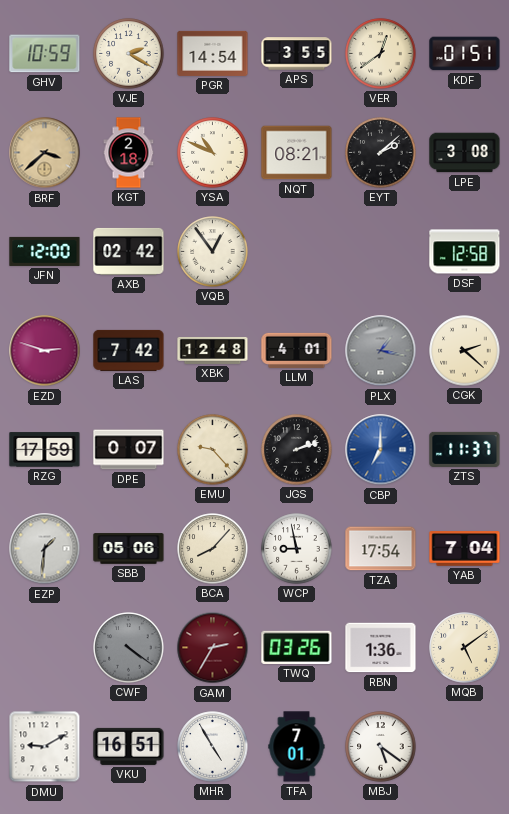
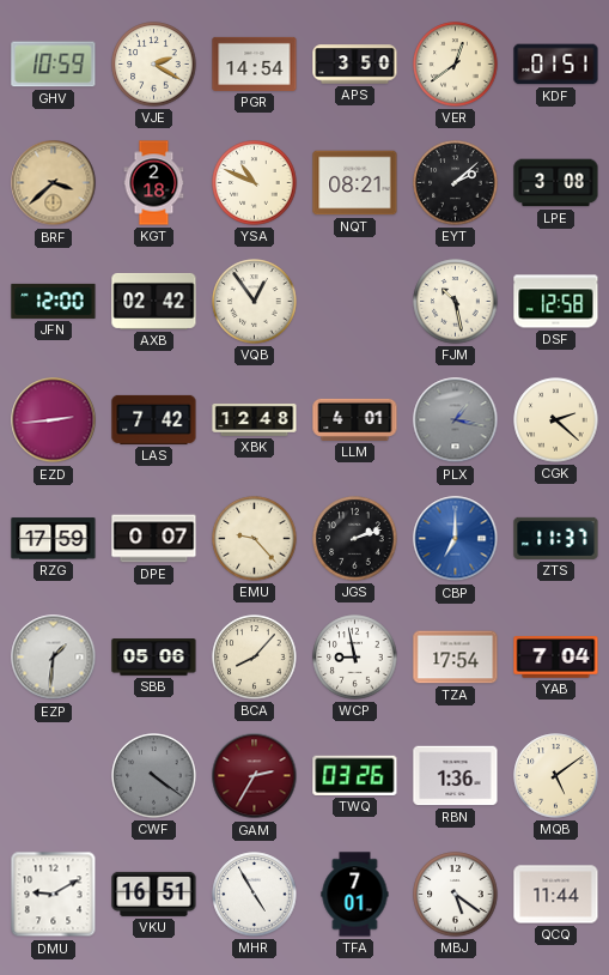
APS: 3:55 -> 3:50 (355, 65)
FJM: none -> 10:28 (456, 302)
EZD: 2:48 -> 2:44 (54, 420)
QCQ: none -> 11:44 (556, 895)
